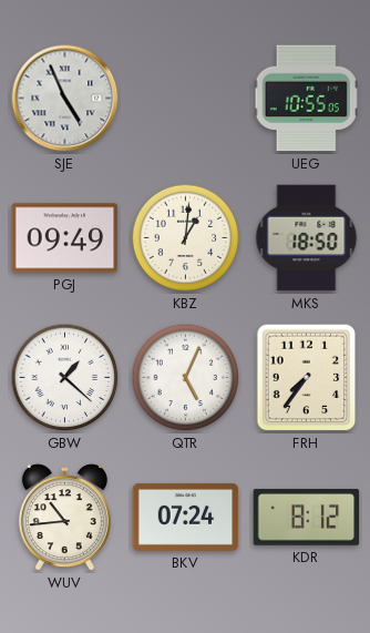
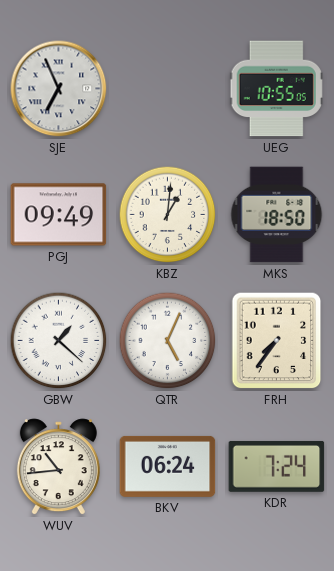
SJE: 4:56 -> 6:56 (59, 89)
BKV: 07:24 -> 06:24 (168, 466)
KDR: 8:12 -> 7:24 (277, 466)
